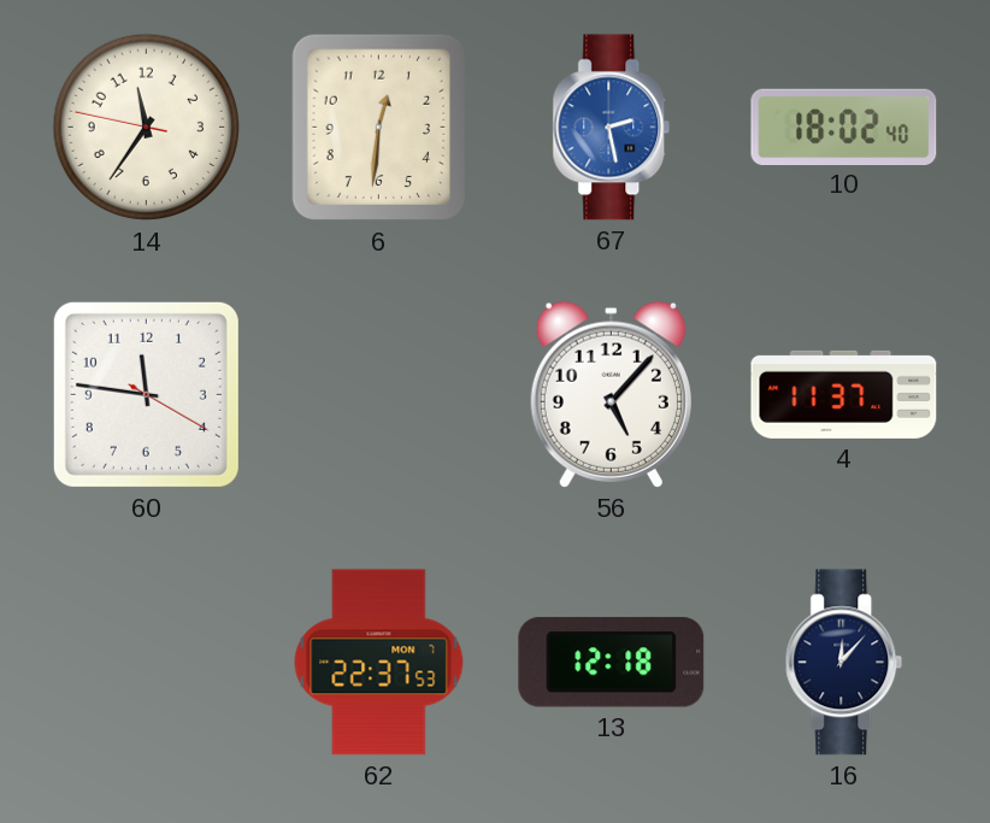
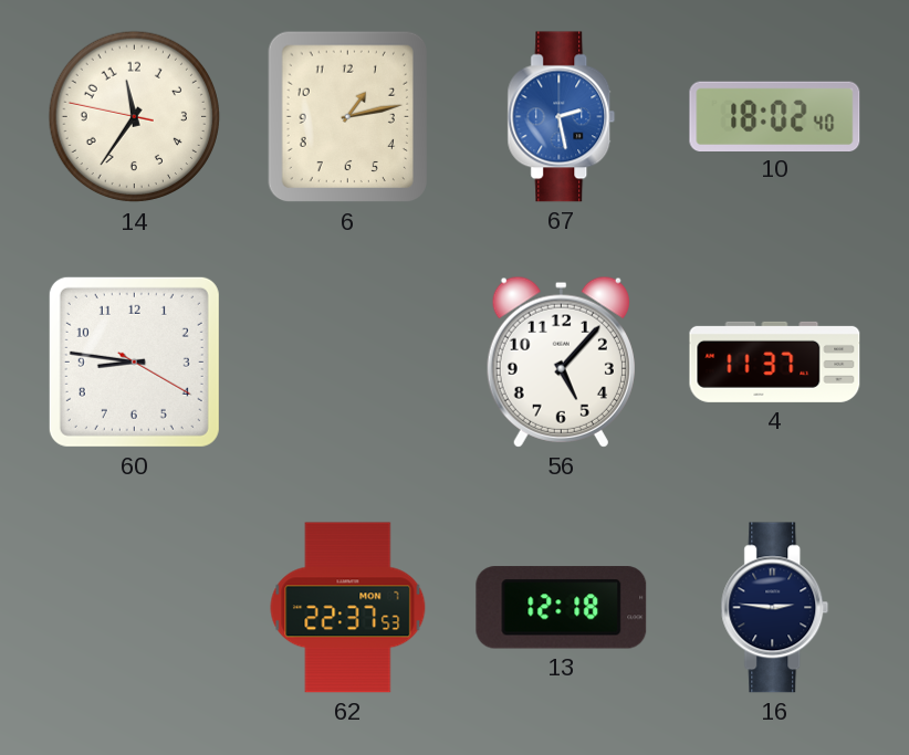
6: 12:31 -> 1:13 (347, 117)
60: 11:46 -> 8:46 (134, 361)
16: 12:07 -> 2:46 (775, 608)
